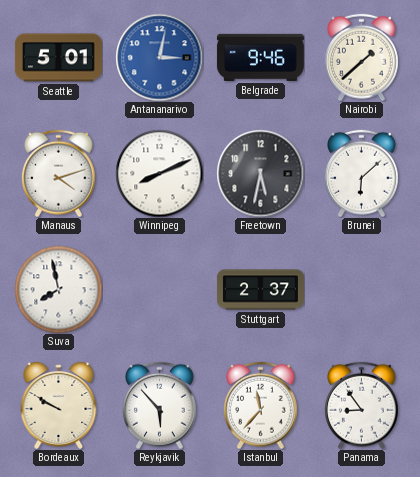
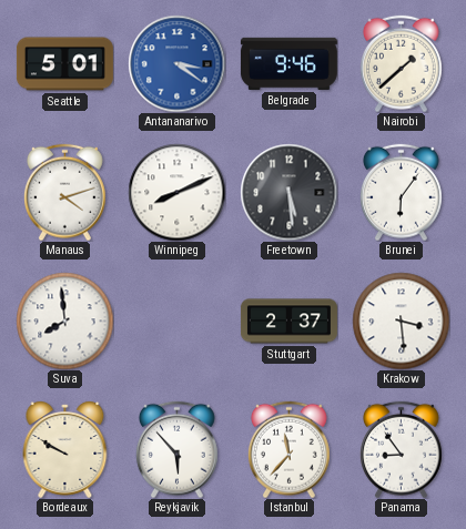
Antananarivo: 3:02 -> 3:21 (176, 63)
Freetown: 5:32 -> 5:29 (288, 192)
Brunei: 6:08 -> 6:06 (402, 192)
Suva: 7:58 -> 7:59 (64, 321)
Krakow: none -> 3:29 (401, 321)
